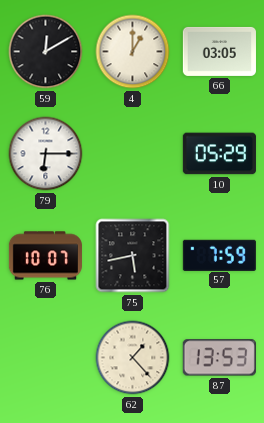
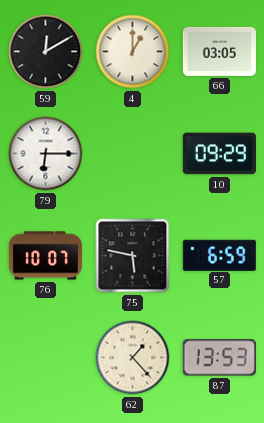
10: 05:29 -> 09:29 (219, 154)
75: 5:43 -> 5:47 (133, 256)
57: 7:59 -> 6:59 (219, 255)
